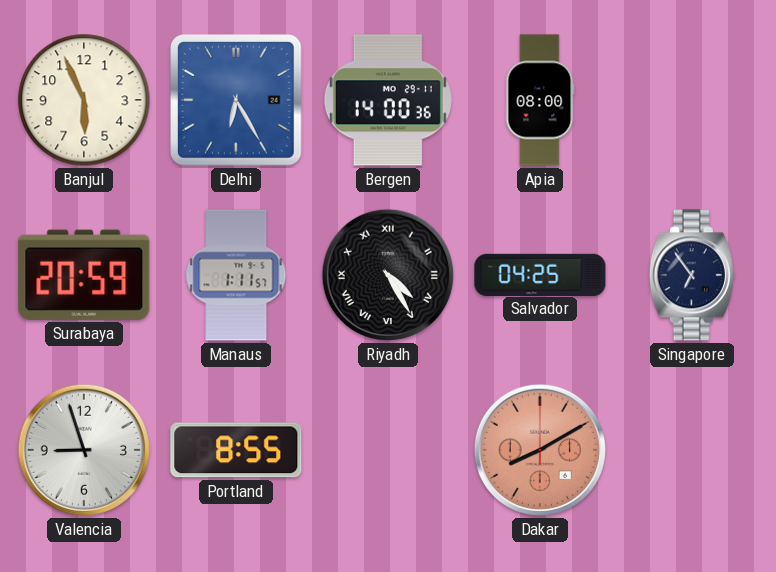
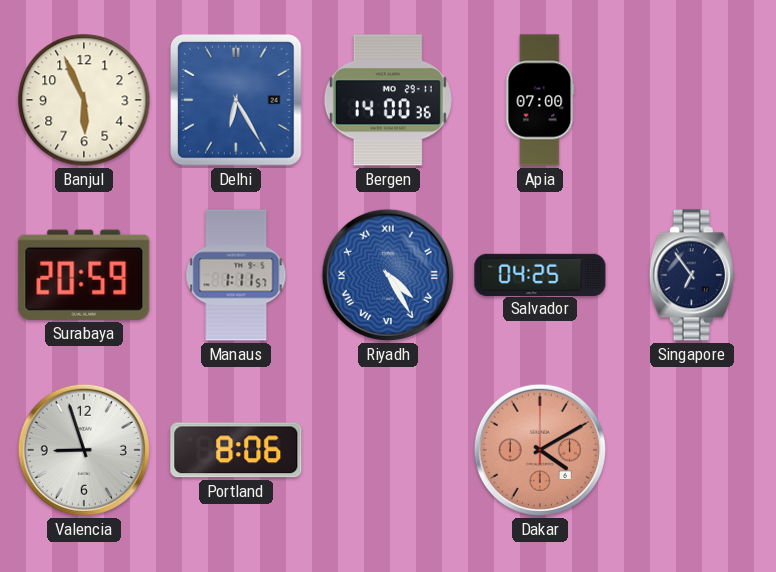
Apia: 08:00 -> 07:00 (540, 100)
Riyadh dial: black -> blue (388, 275)
Portland: 8:55 -> 8:06 (236, 450)
Dakar: 8:10 -> 4:10 (540, 450)
